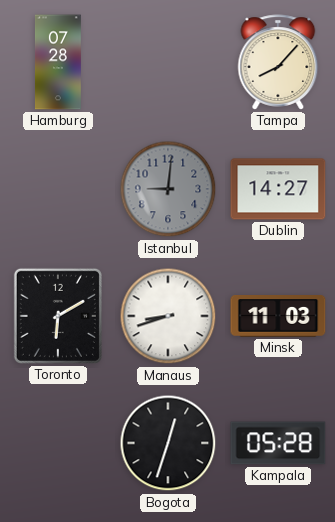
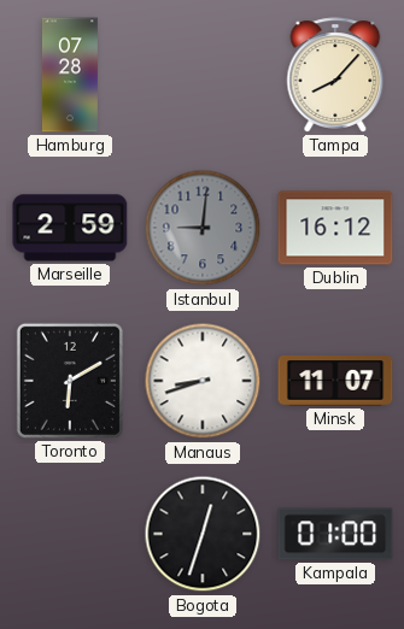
Marseille: none -> 2:59 (70, 228)
Dublin: 14:27 -> 16:12 (335, 228)
Minsk: 11:03 -> 11:07 (335, 381)
Kampala: 05:28 -> 01:00 (335, 534)
